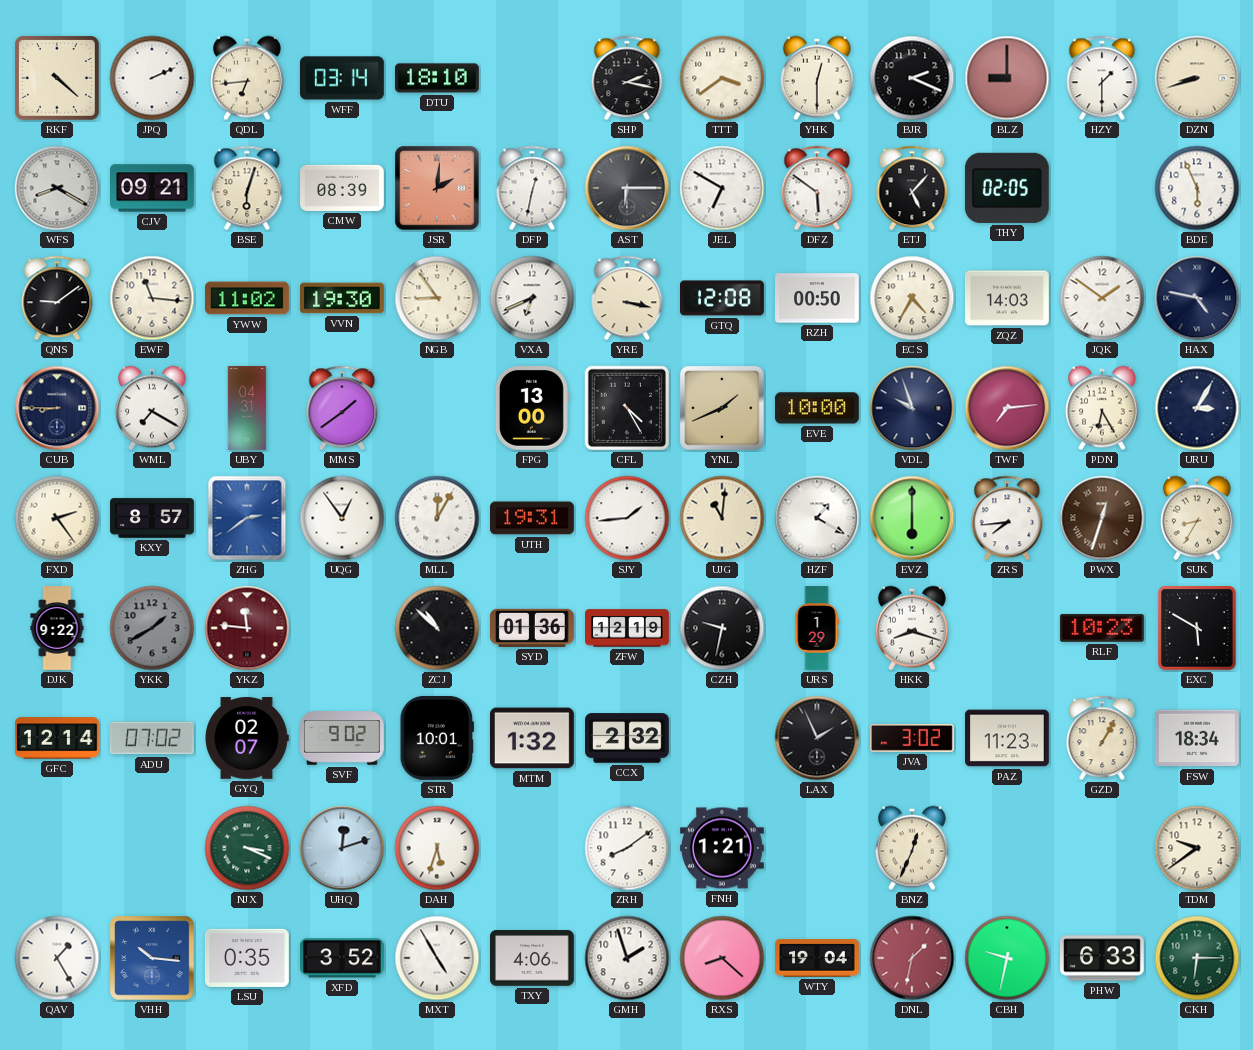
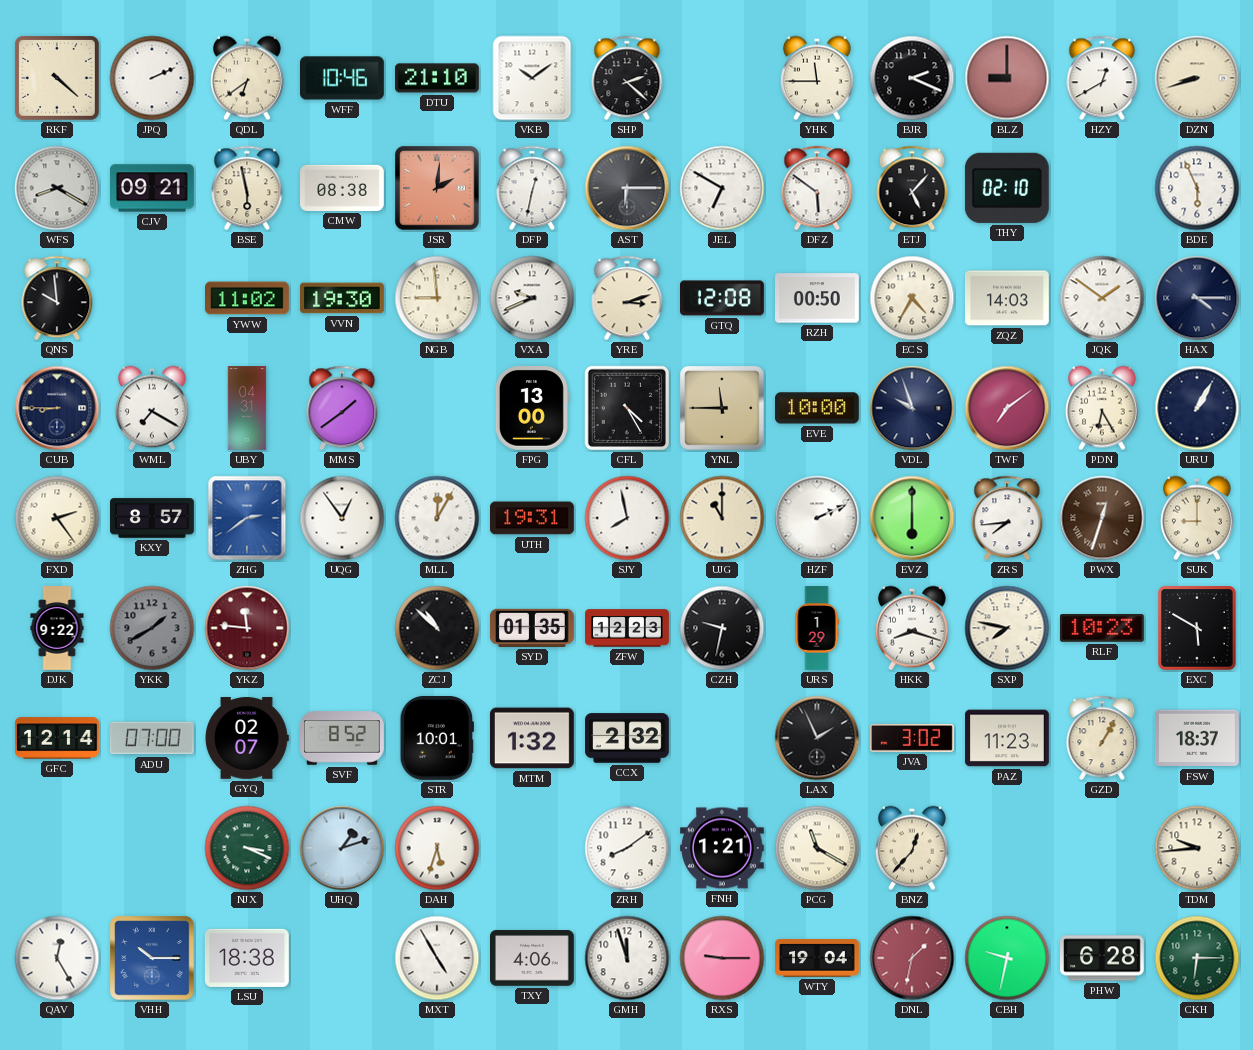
QDL: 6:44 -> 6:39 (247, 78)
WFF: 03:14 -> 10:46 (343, 78)
DTU: 18:10 -> 21:10 (438, 78)
VKB: none -> 10:09 (532, 78)
SHP: 2:17 -> 2:22 (627, 78)
TTT: 3:39 -> none (722, 78)
YHK: 12:30 -> 11:45 (817, 78)
HZY: 1:30 -> 12:40 (1102, 78)
BSE: 6:03 -> 5:58 (247, 188)
CMW: 08:39 -> 08:38 (343, 188)
THY: 02:05 -> 02:10 (1007, 188)
QNS: 9:09 -> 9:59 (57, 298)
EWF: 11:16 -> none (152, 298)
NGB: 8:54 -> 8:59 (437, 298)
VXA: 6:41 -> 9:41 (532, 298)
YRE: 3:17 -> 3:12 (627, 298)
HAX: 4:47 -> 4:15 (1197, 298)
YNL: 1:41 -> 11:45 (722, 408)
TWF: 7:14 -> 7:09 (1007, 408)
URU: 3:05 -> 1:05 (1197, 408)
SJY: 1:44 -> 7:58 (627, 518)
UJG: 11:01 -> 11:00 (722, 518)
HZF: 1:20 -> 2:11 (817, 518)
SUK: 8:35 -> 9:00 (1197, 518)
SYD: 01:36 -> 01:35 (532, 628)
ZFW: 12:19 -> 12:23 (627, 628)
SXP: none -> 7:47 (1007, 628)
ADU: 07:02 -> 07:00 (152, 738)
SVF: 9:02 -> 8:52 (342, 738)
FSW: 18:34 -> 18:37 (1197, 738)
UHQ: 12:12 -> 1:12 (342, 848)
PCG: none -> 11:20 (817, 848)
BNZ: 12:34 -> 12:37 (912, 848)
TDM: 9:39 -> 9:44 (1197, 848)
QAV: 1:25 -> 12:25 (57, 958)
VHH: 10:16 -> 10:15 (152, 958)
LSU: 0:35 -> 18:38 (247, 958)
XFD: 3:52 -> none (343, 958)
GMH: 1:57 -> 11:57 (627, 958)
RXS: 8:22 -> 9:15 (722, 958)
PHW: 6:33 -> 6:28 (1103, 958)
